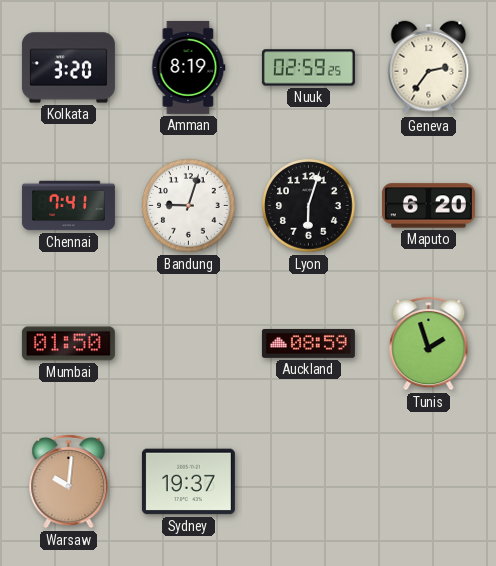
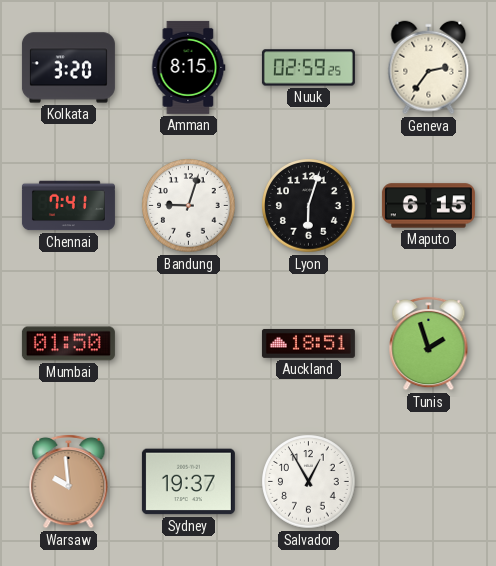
Amman: 8:19 -> 8:15 (188, 67)
Maputo: 6:20 -> 6:15 (428, 206)
Auckland: 08:59 -> 18:51 (308, 343)
Warsaw: 10:01 -> 9:59 (69, 481)
Salvador: none -> 12:55 (309, 482)
